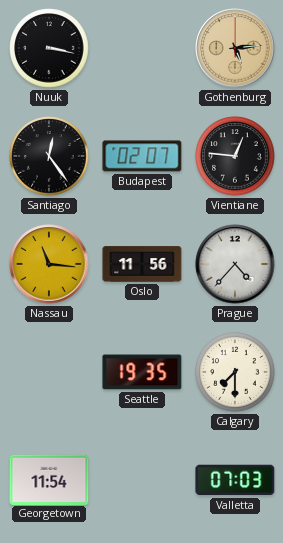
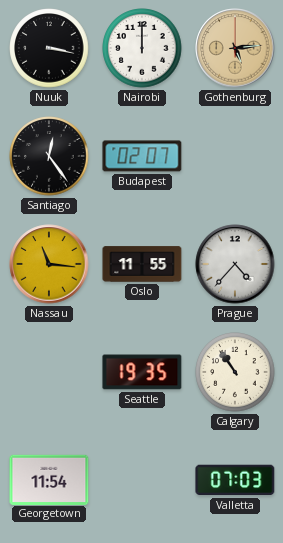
Nairobi: none -> 12:00 (142, 48)
Vientiane: 12:46 -> none (235, 156)
Oslo: 11:56 -> 11:55 (142, 264)
Calgary: 7:30 -> 10:54 (235, 372)
